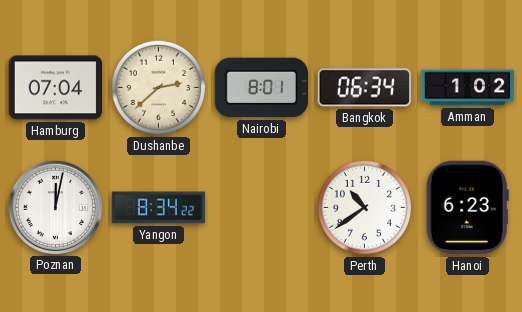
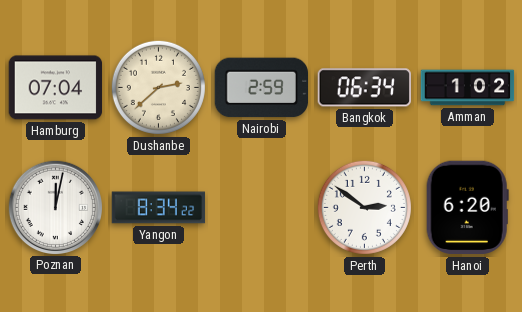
Nairobi: 8:01 -> 2:59 (262, 88)
Perth: 10:39 -> 2:51 (364, 207)
Hanoi: 6:23 -> 6:20 (467, 208)
